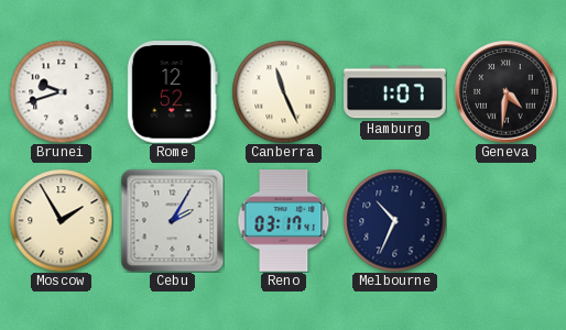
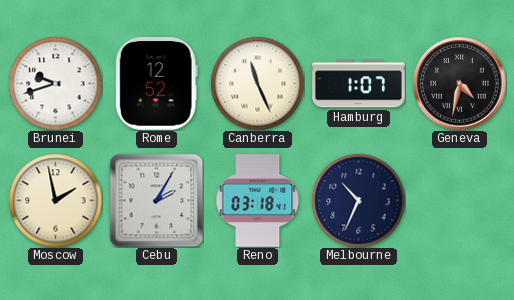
Geneva: 4:31 -> 4:32 (459, 83)
Moscow: 1:55 -> 1:58 (55, 200)
Reno: 03:17 -> 03:18 (258, 201)
